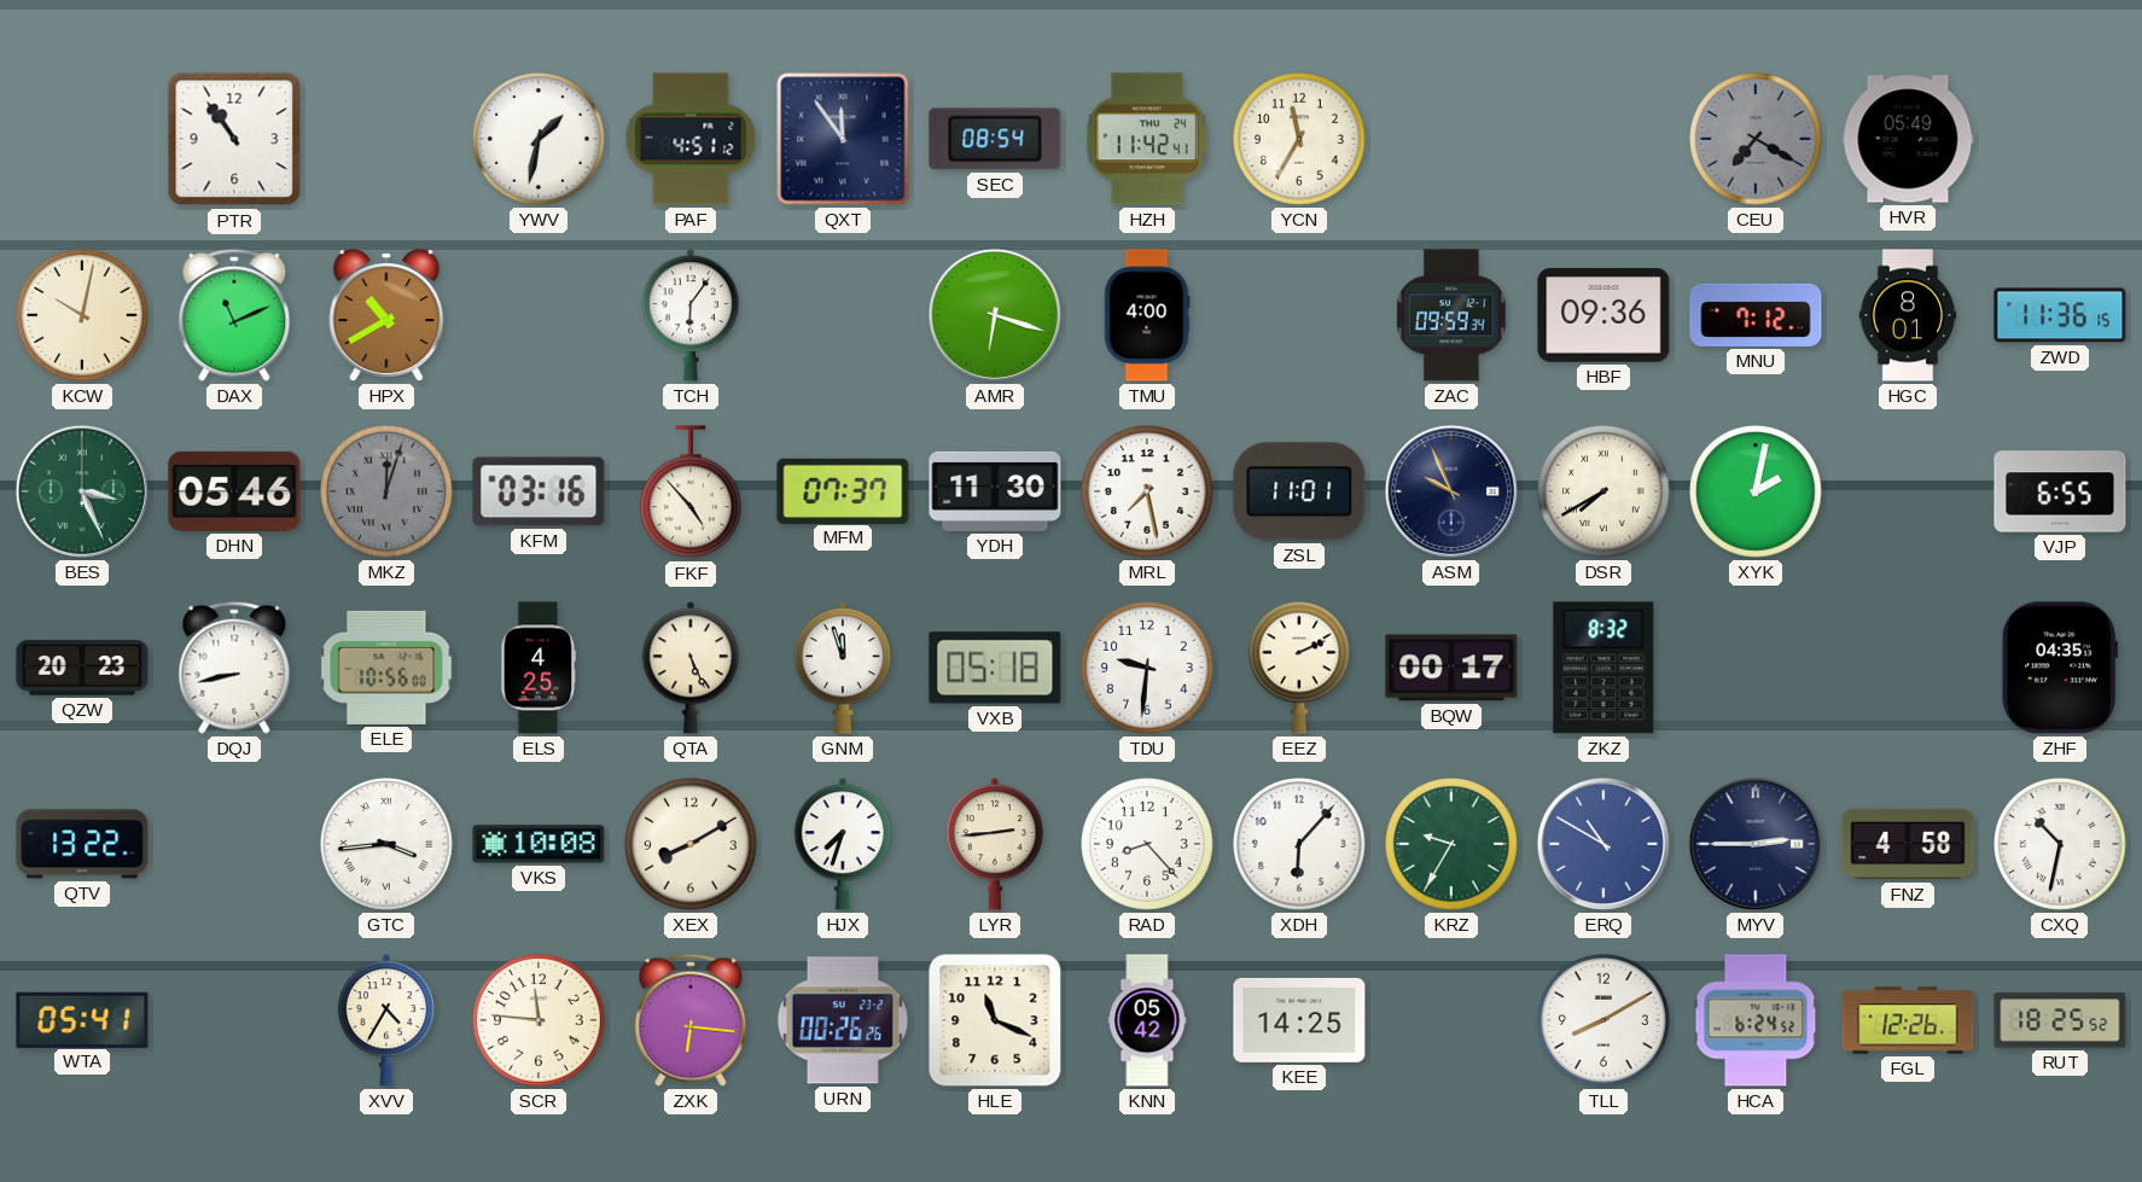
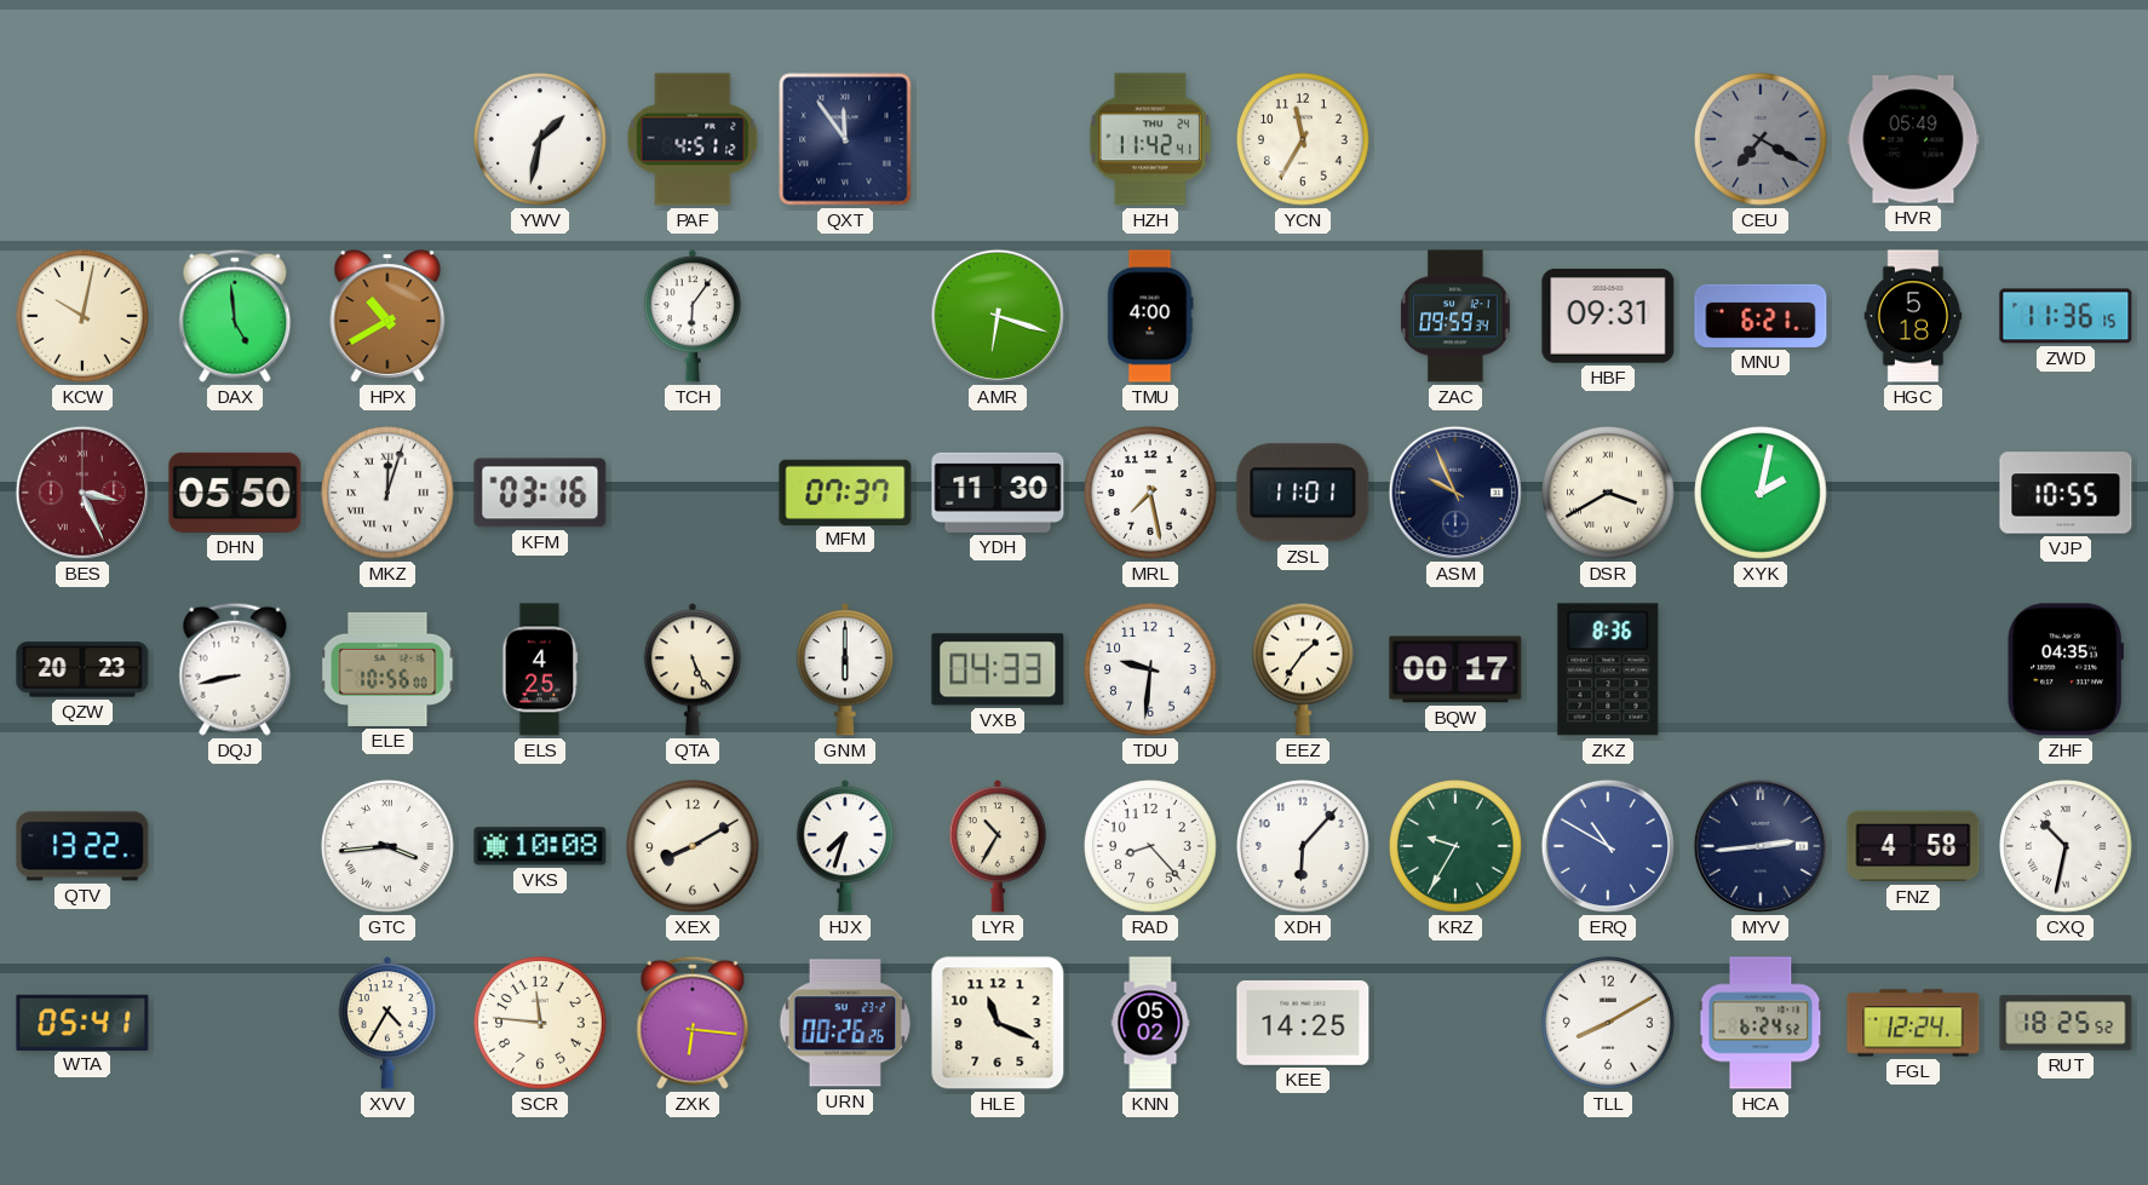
PTR: 10:54 -> none (234, 139)
SEC: 08:54 -> none (995, 139)
DAX: 11:11 -> 4:59 (235, 316)
HBF: 09:36 -> 09:31 (1608, 316)
MNU: 7:12 -> 6:21 (1761, 316)
HGC: 8:01 -> 5:18 (1913, 316)
BES dial: green -> burgundy (82, 493)
DHN: 05:46 -> 05:50 (235, 493)
MKZ dial: grey -> white (389, 494)
FKF: 4:53 -> none (691, 493)
DSR: 7:40 -> 3:40 (1609, 494)
VJP: 6:55 -> 10:55 (2066, 493)
GNM: 11:57 -> 6:00 (844, 669)
VXB: 05:18 -> 04:33 (998, 669)
EEZ: 2:11 -> 1:36 (1303, 669)
ZKZ: 8:32 -> 8:36 (1608, 669)
LYR: 2:44 -> 10:35 (997, 846)
MYV: 2:45 -> 2:44 (1761, 846)
KNN: 05:42 -> 05:02 (1150, 1023)
FGL: 12:26 -> 12:24 (1913, 1023)
